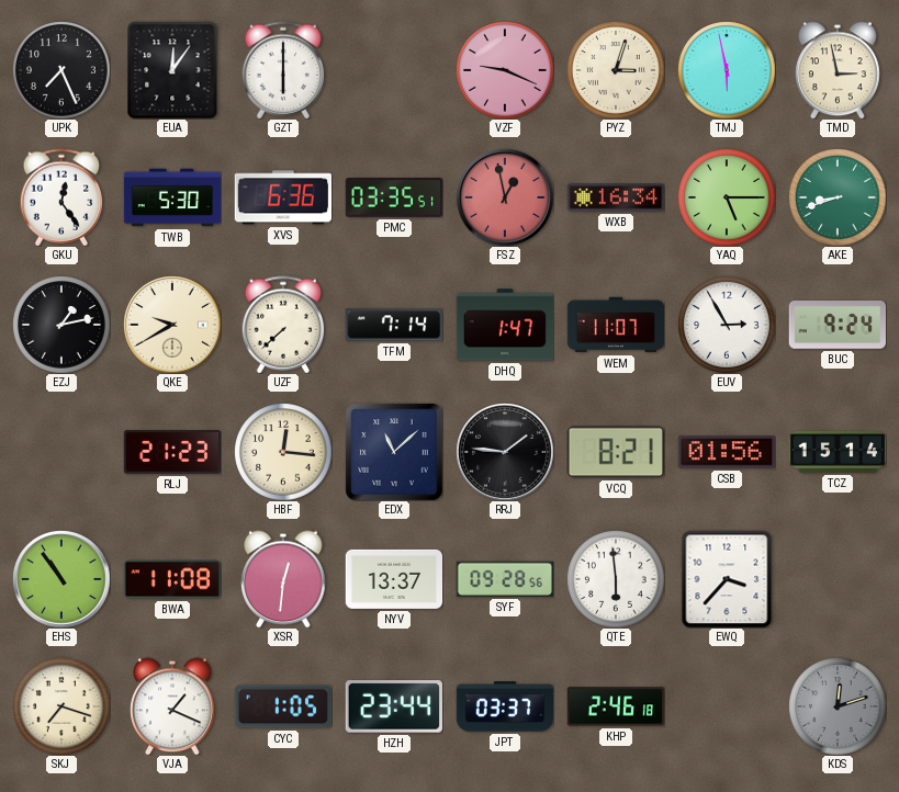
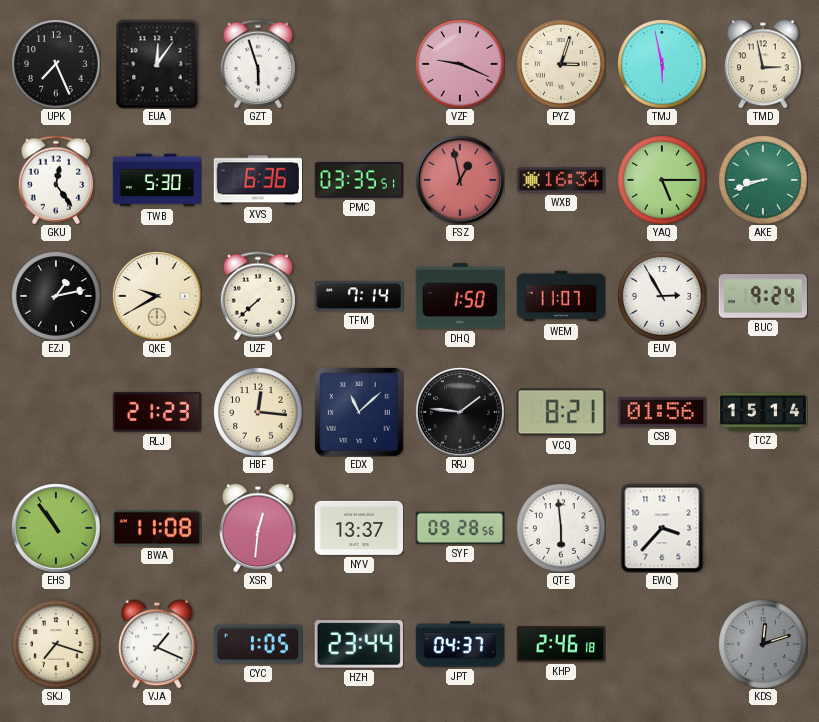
GZT: 6:00 -> 5:57 (258, 64)
DHQ: 1:47 -> 1:50 (460, 296)
JPT: 03:37 -> 04:37 (460, 644)
